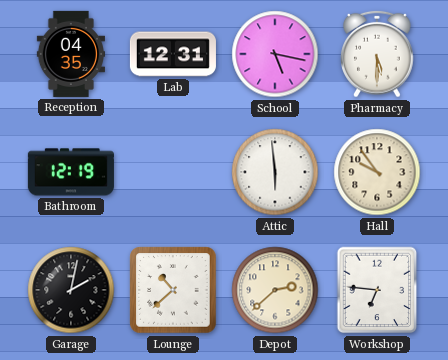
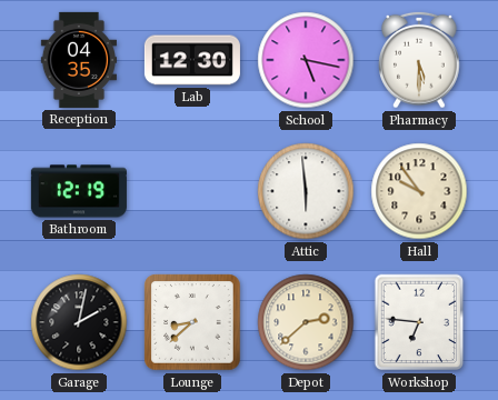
Lab: 12:31 -> 12:30 (192, 60)
Lounge: 10:38 -> 8:38 (192, 322)
